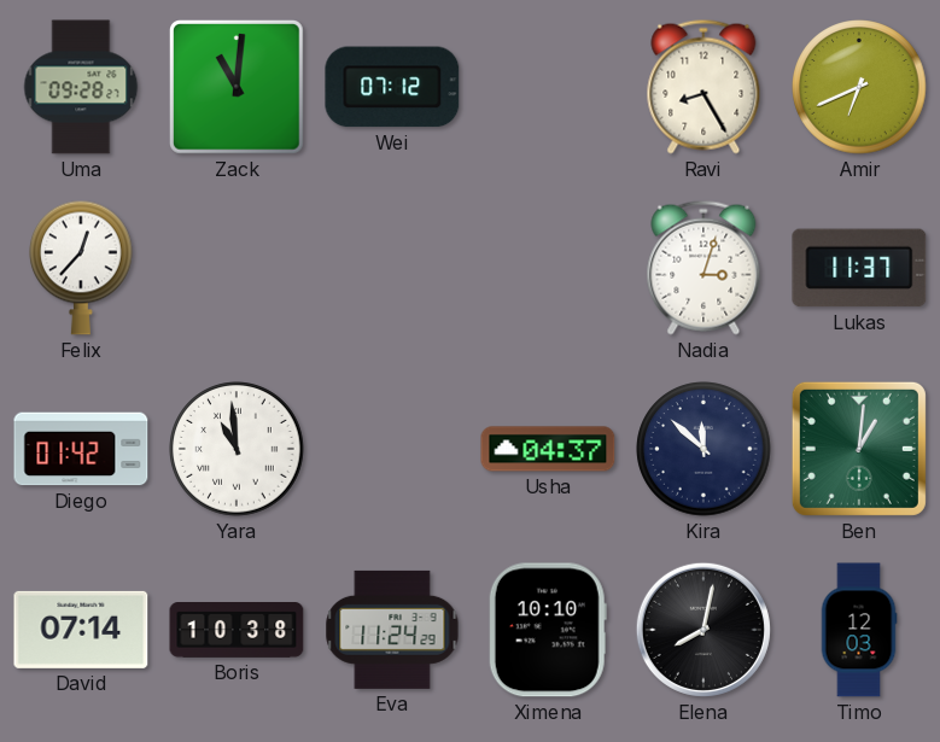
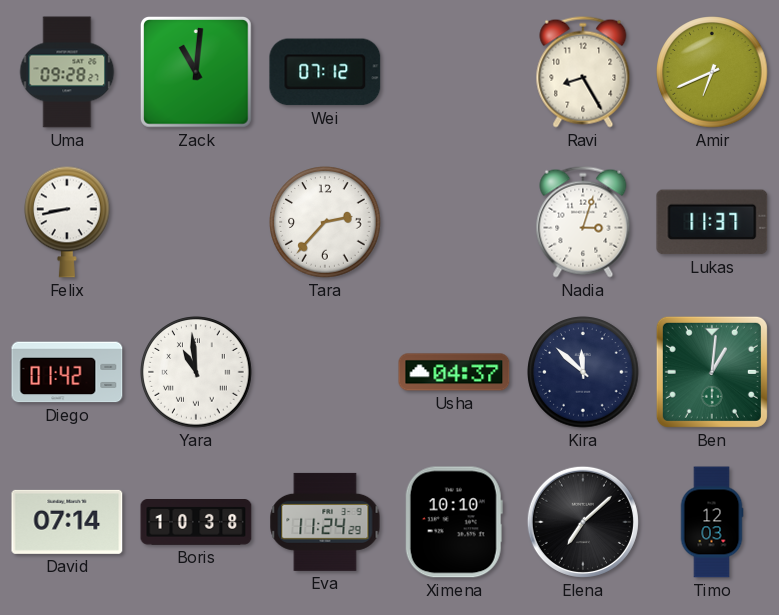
Felix: 12:37 -> 8:43 (68, 222)
Tara: none -> 2:37 (325, 222)
Elena: 8:02 -> 7:08 (583, 522)
